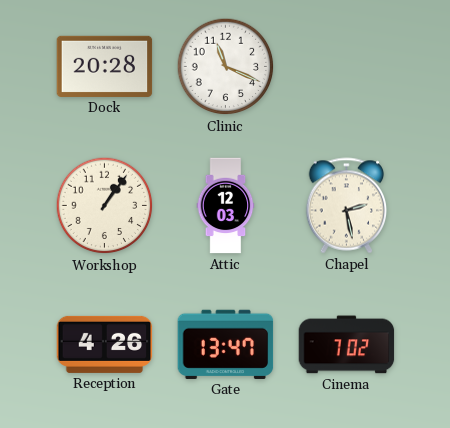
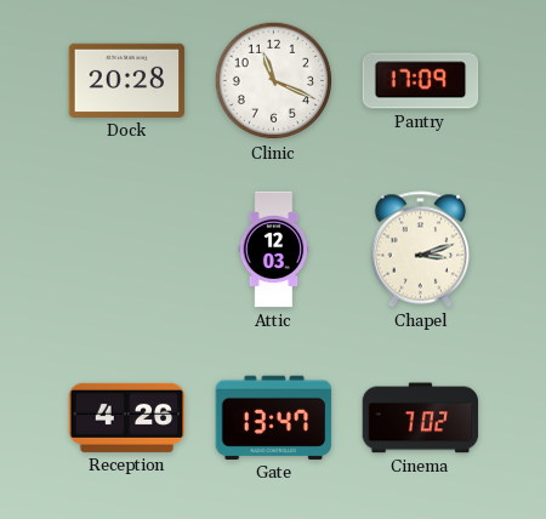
Pantry: none -> 17:09 (421, 81)
Workshop: 1:06 -> none (105, 206)
Chapel: 2:28 -> 3:12 (421, 250)
